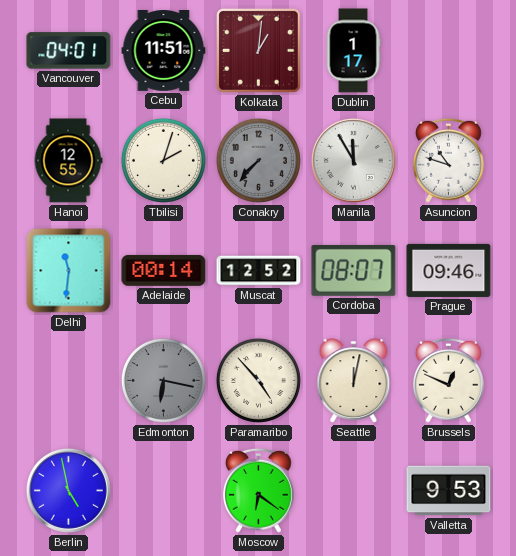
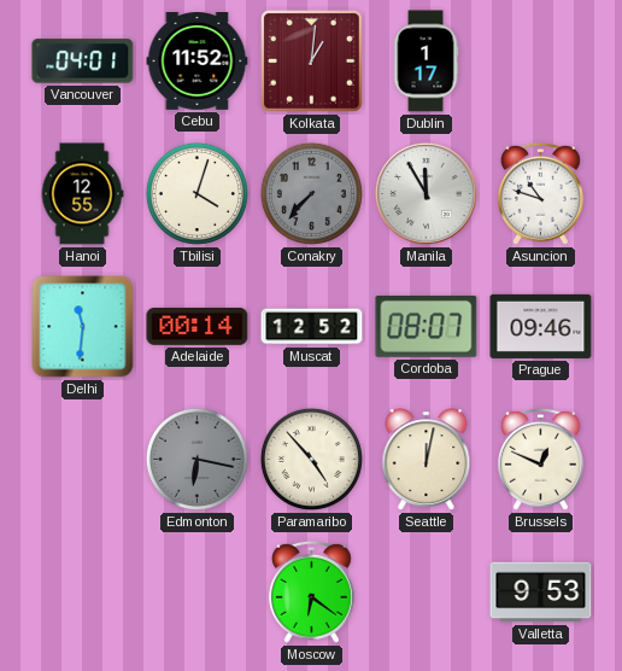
Cebu: 11:51 -> 11:52 (198, 62)
Tbilisi: 2:03 -> 4:03 (196, 193)
Berlin: 4:58 -> none (68, 490)
